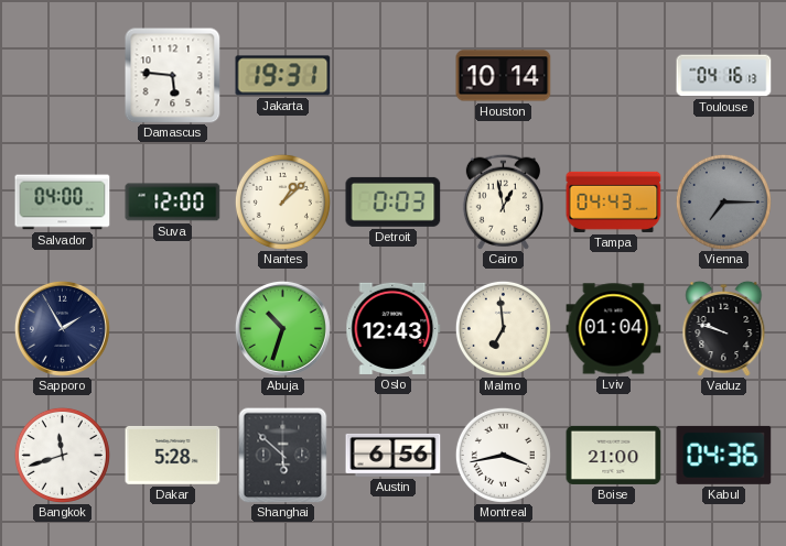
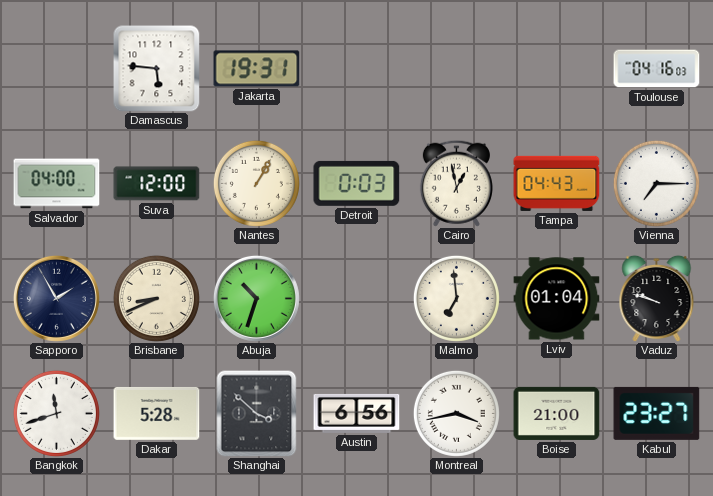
Houston: 10:14 -> none (504, 76)
Toulouse: 04:16:13 -> 04:16:03 (657, 69)
Nantes: 1:08 -> 1:05 (256, 183)
Vienna dial: grey -> white (656, 183)
Brisbane: none -> 8:41 (156, 298)
Oslo: 12:43 -> none (394, 328)
Shanghai: 5:52 -> 3:52 (257, 413)
Kabul: 04:36 -> 23:27 (657, 413)
